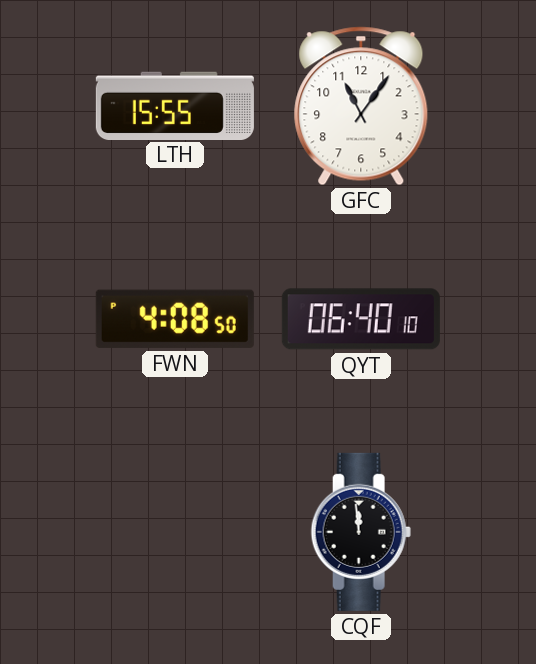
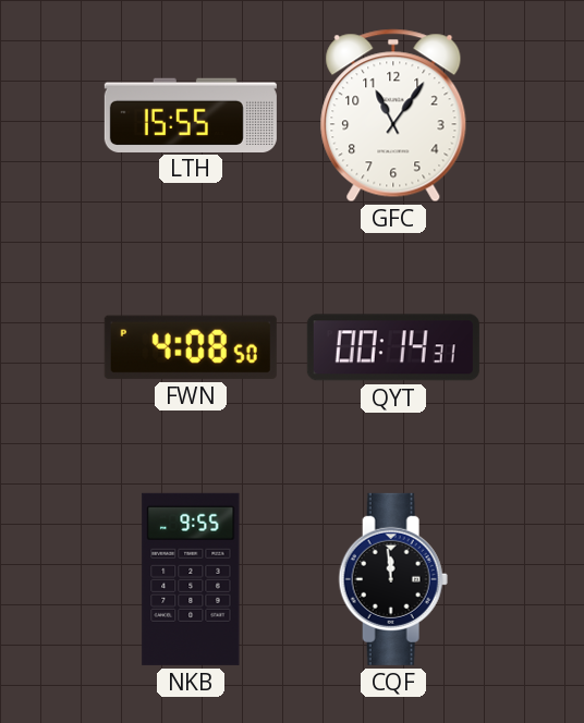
QYT: 06:40 -> 00:14 (393, 347)
NKB: none -> 9:55 (191, 579)
